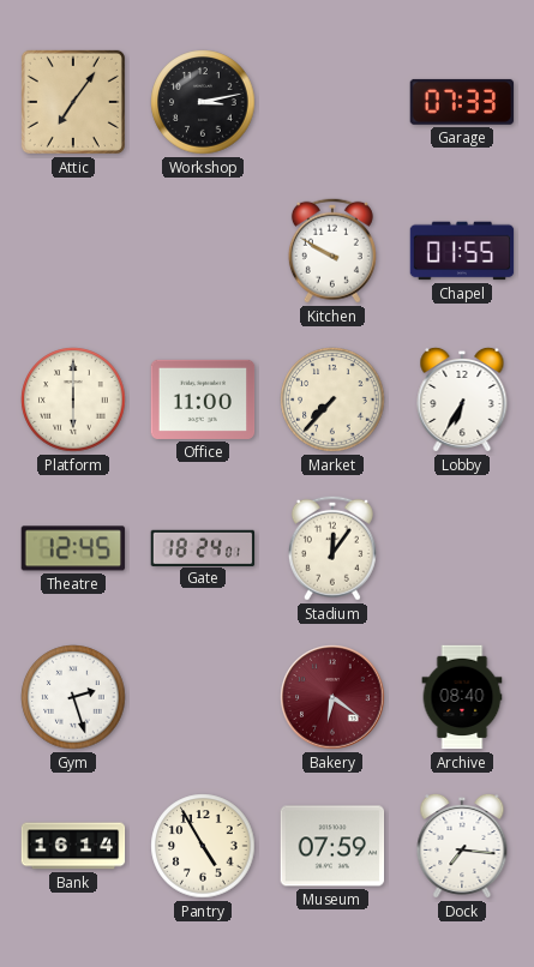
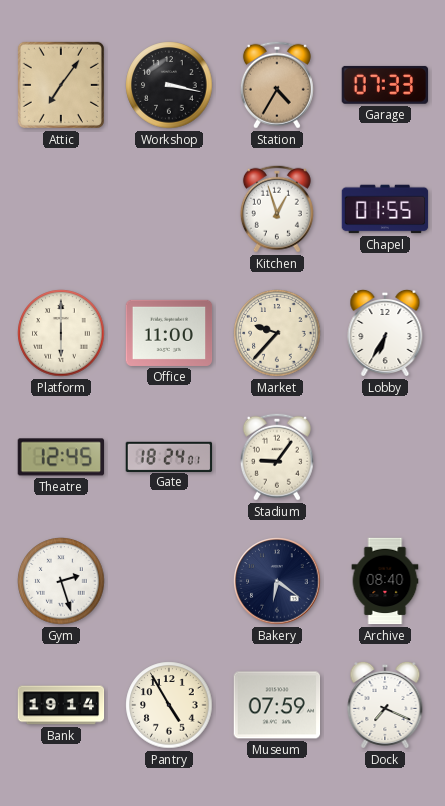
Workshop: 3:13 -> 3:17 (169, 85)
Station: none -> 4:35 (277, 85)
Kitchen: 9:50 -> 12:57 (277, 209)
Market: 7:37 -> 9:37 (277, 333)
Stadium: 12:06 -> 9:06 (277, 457)
Bakery dial: burgundy -> navy (277, 581)
Bank: 16:14 -> 19:14 (61, 705)
Dock: 7:16 -> 7:19 (385, 705)
